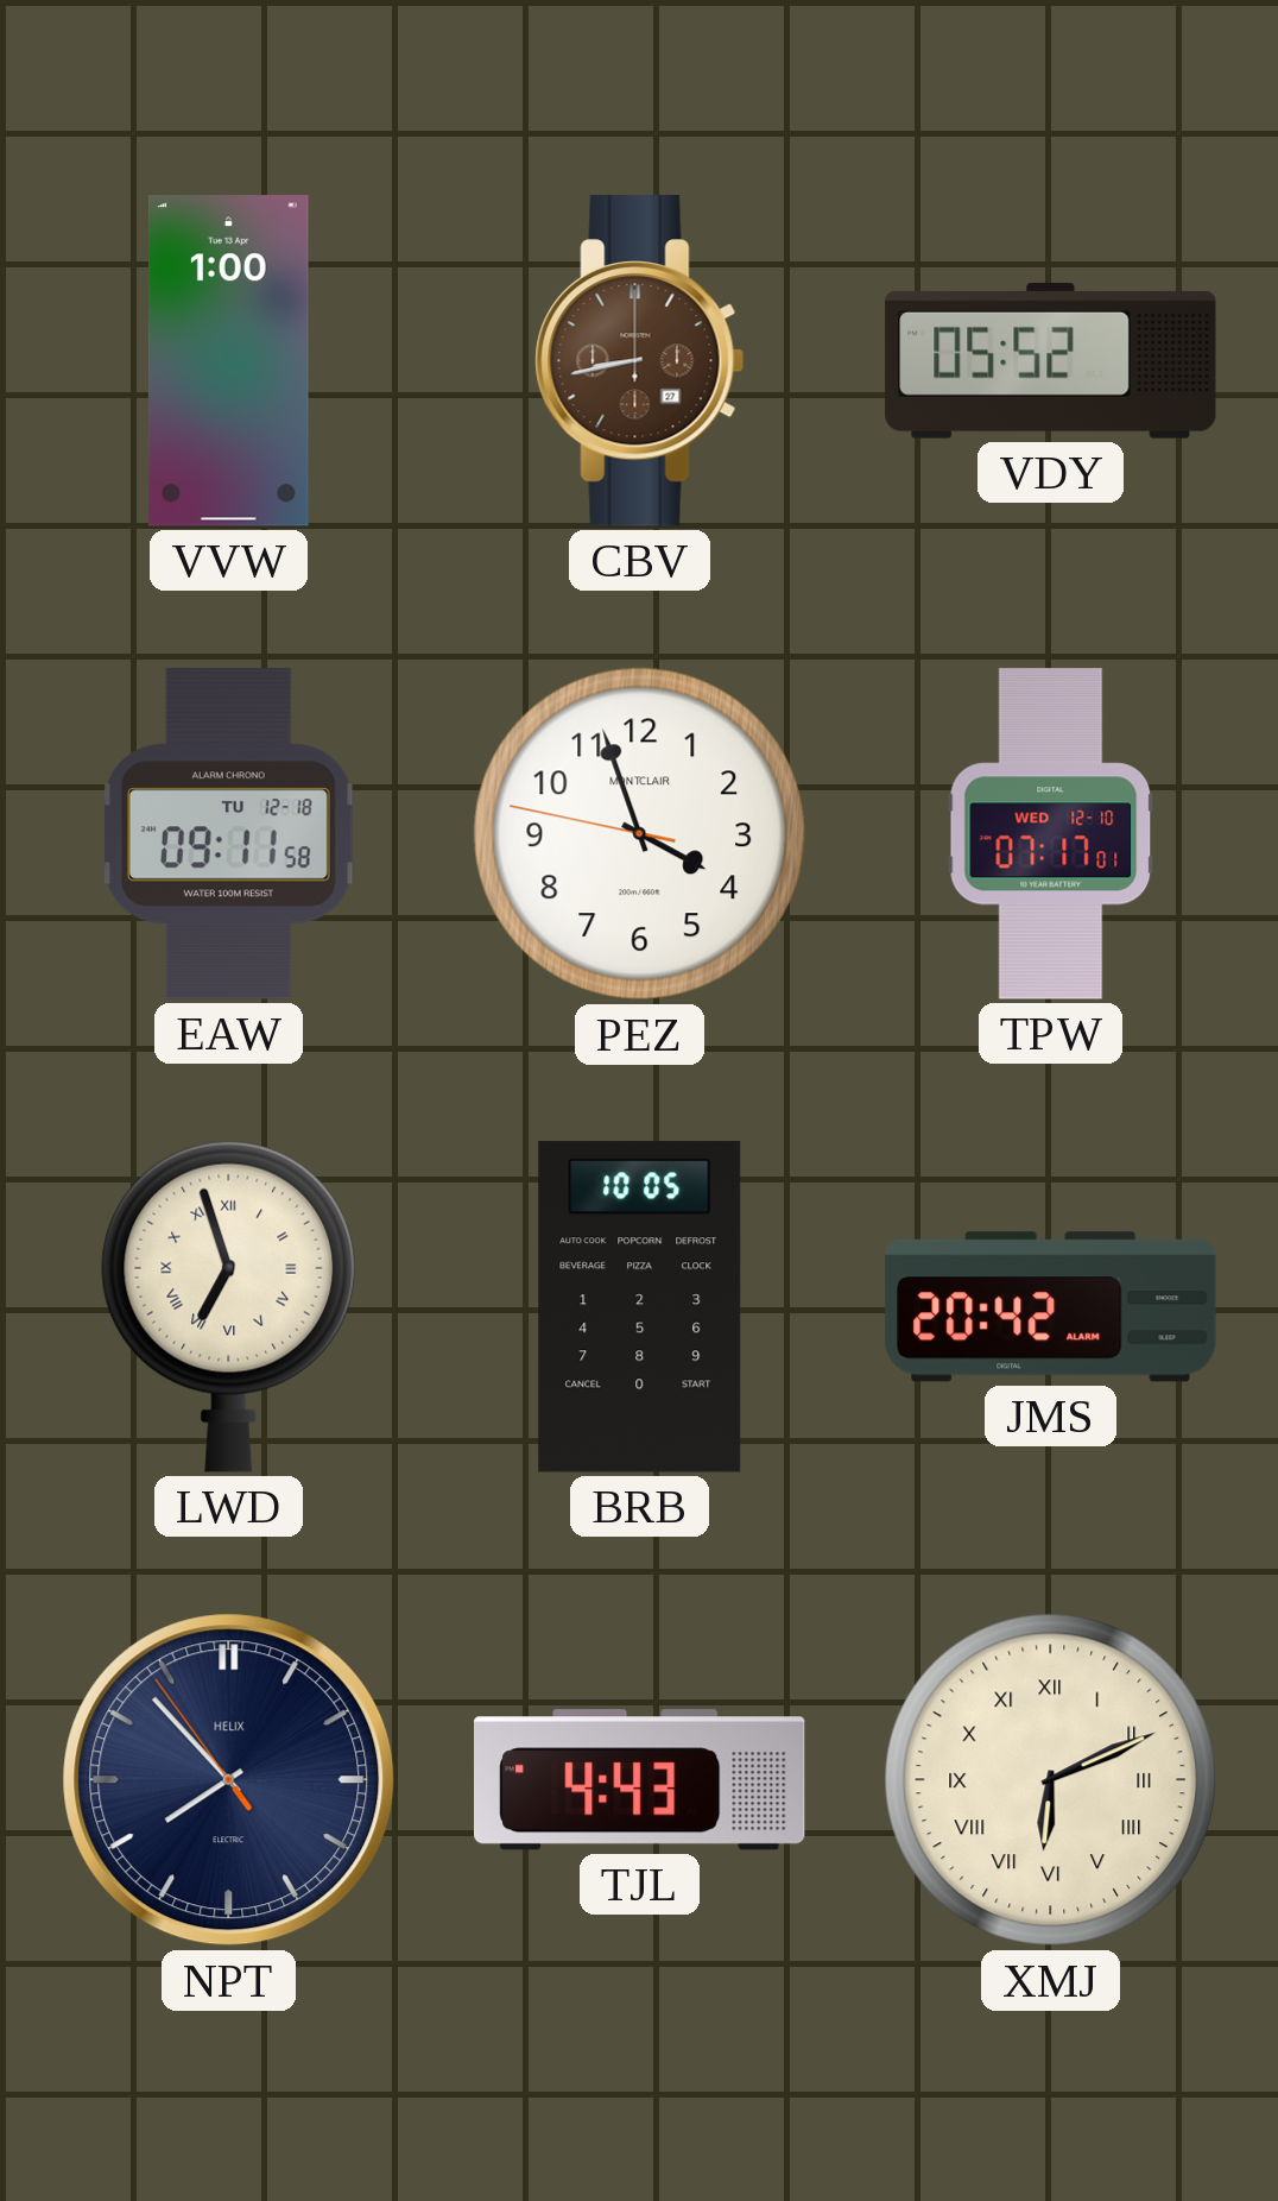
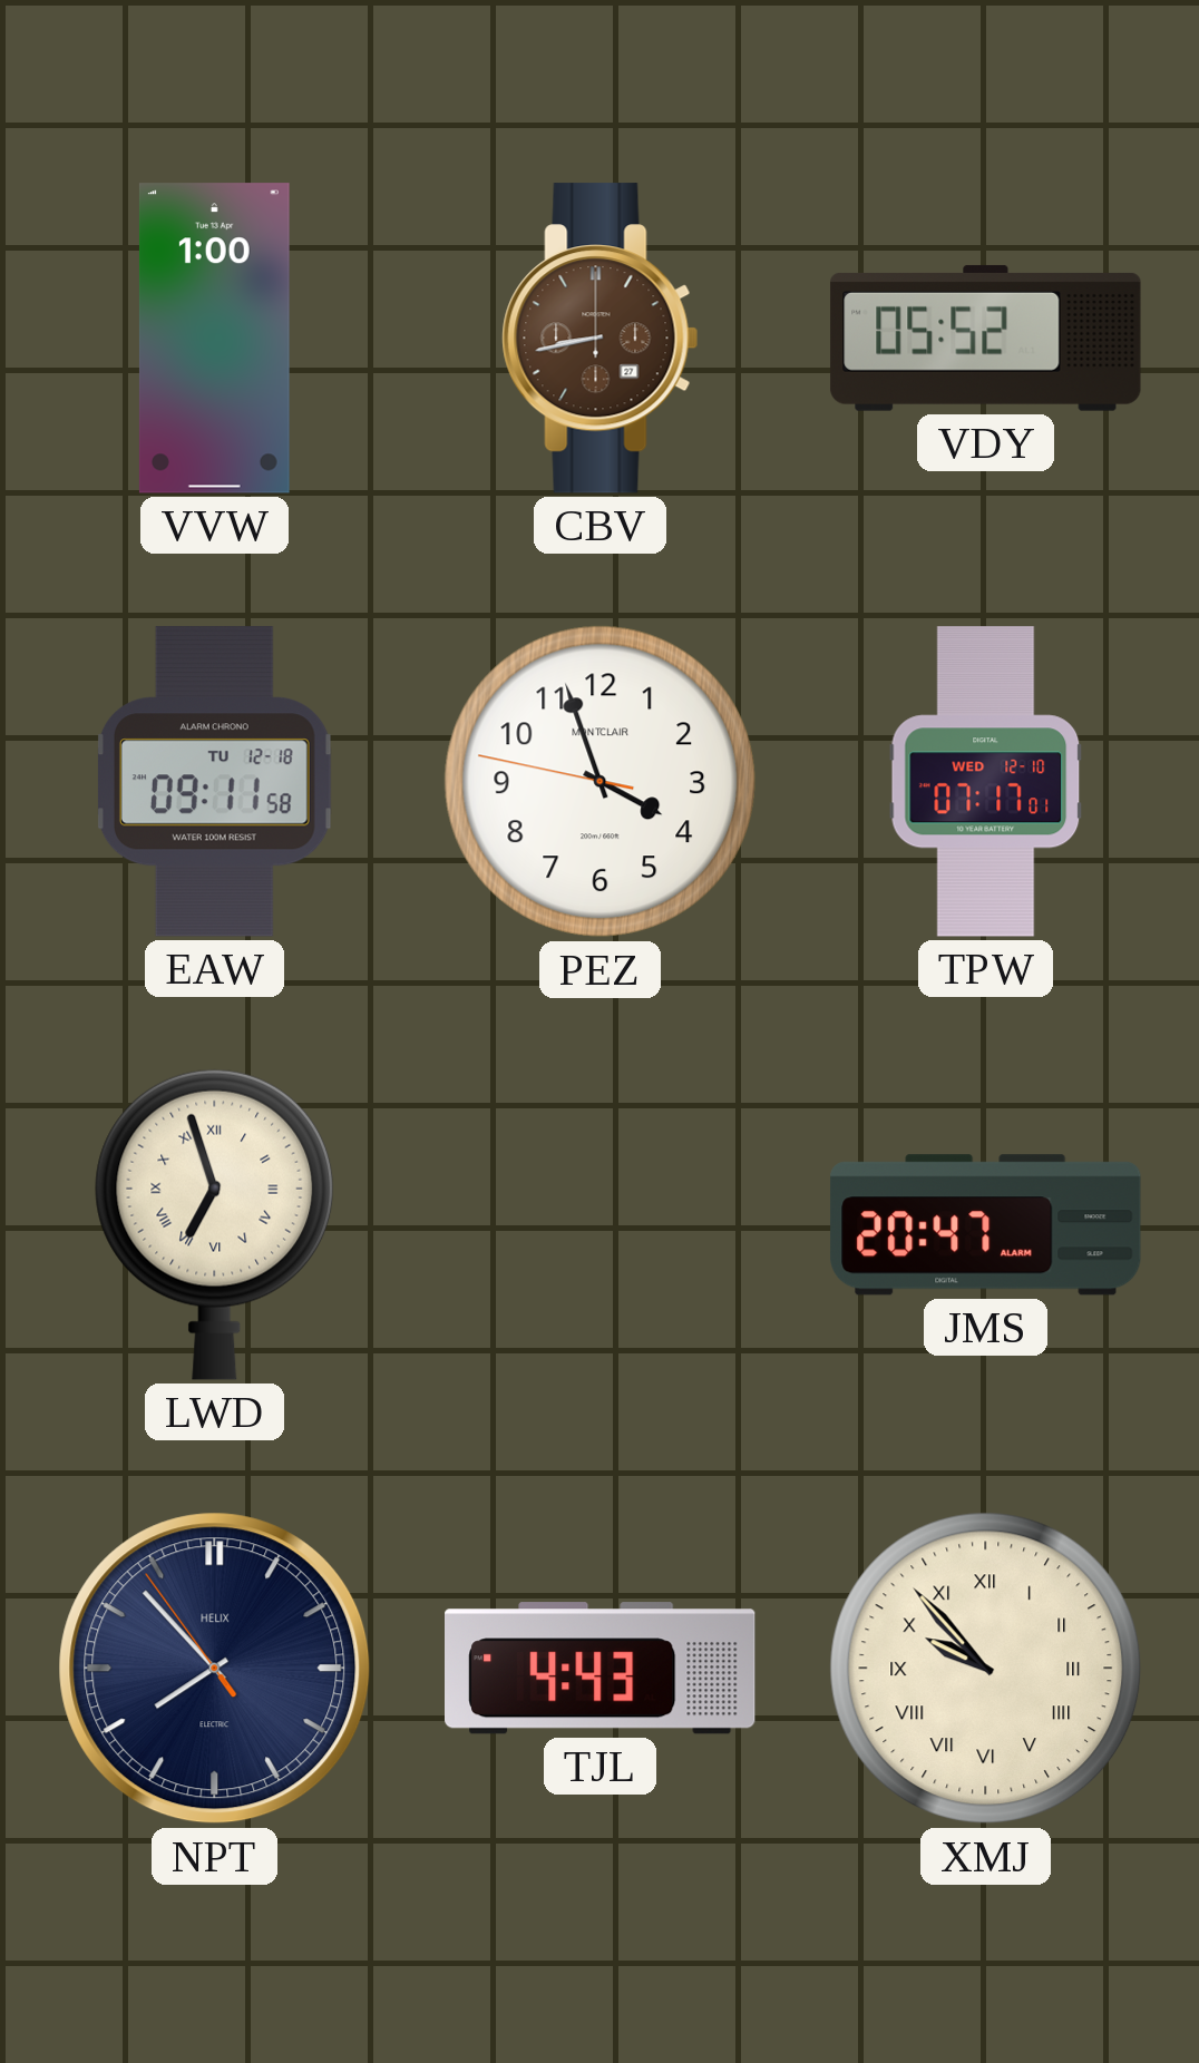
BRB: 10:05 -> none (640, 1307)
JMS: 20:42 -> 20:47 (986, 1225)
XMJ: 6:11 -> 9:53 (986, 1669)
